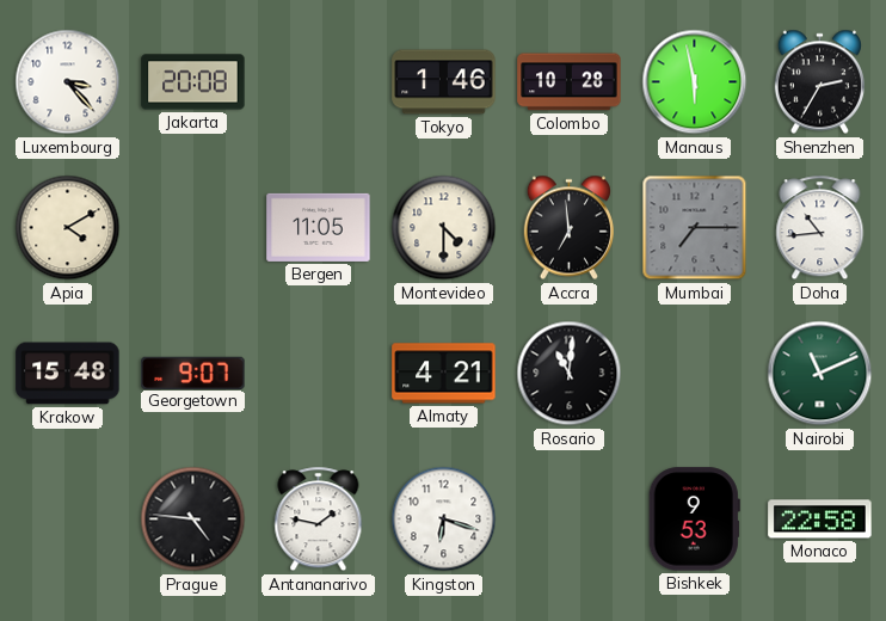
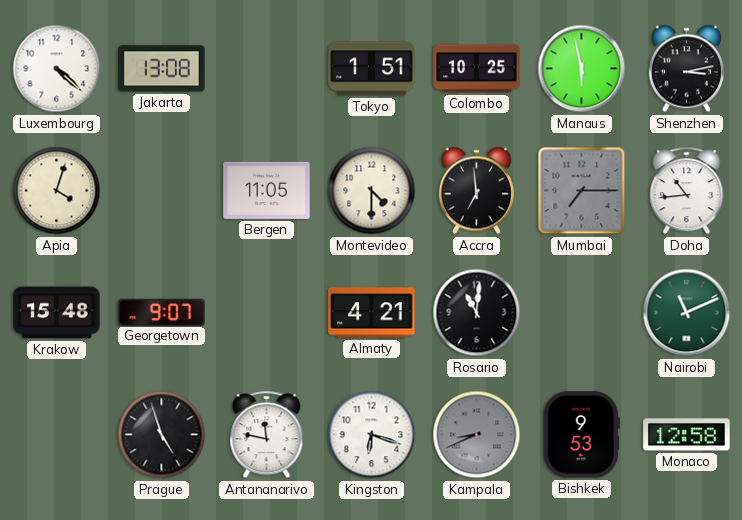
Luxembourg: 3:23 -> 4:22 (57, 69)
Jakarta: 20:08 -> 13:08 (162, 69)
Tokyo: 1:46 -> 1:51 (372, 69)
Colombo: 10:28 -> 10:25 (477, 69)
Shenzhen: 2:35 -> 3:13 (686, 69)
Apia: 4:10 -> 4:03 (57, 191)
Prague: 4:46 -> 4:57 (162, 435)
Antananarivo: 1:47 -> 11:47 (267, 435)
Kampala: none -> 8:41 (477, 435)
Monaco: 22:58 -> 12:58 (687, 435)
